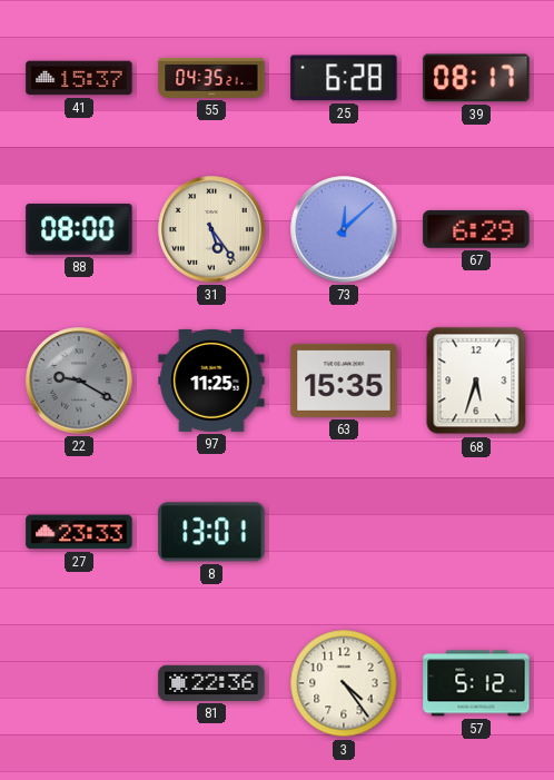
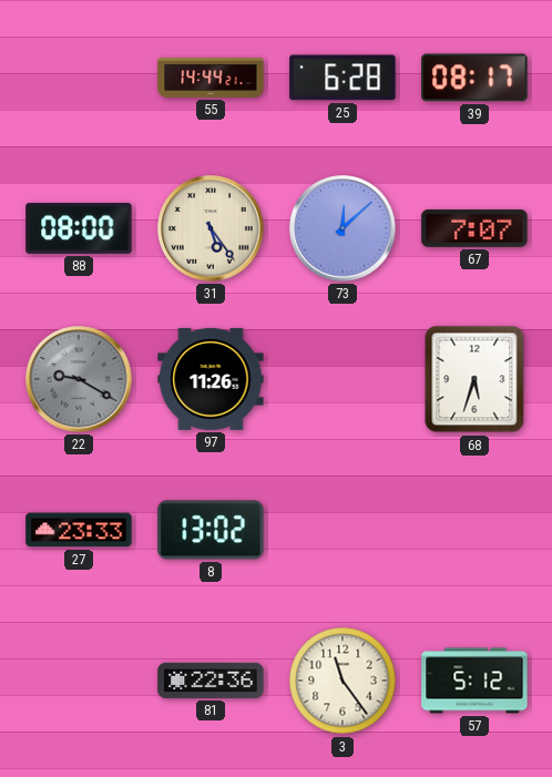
41: 15:37 -> none (79, 78)
55: 04:35 -> 14:44 (211, 78)
67: 6:29 -> 7:07 (474, 228)
97: 11:25 -> 11:26 (211, 379)
63: 15:35 -> none (344, 381)
8: 13:01 -> 13:02 (211, 530)
3: 4:24 -> 11:24 (343, 681)
